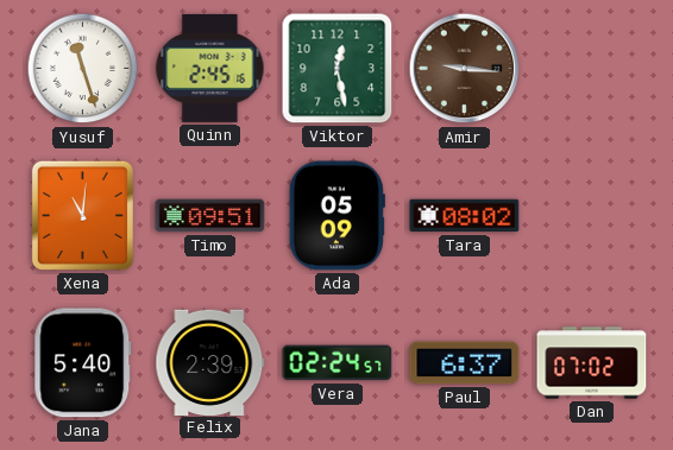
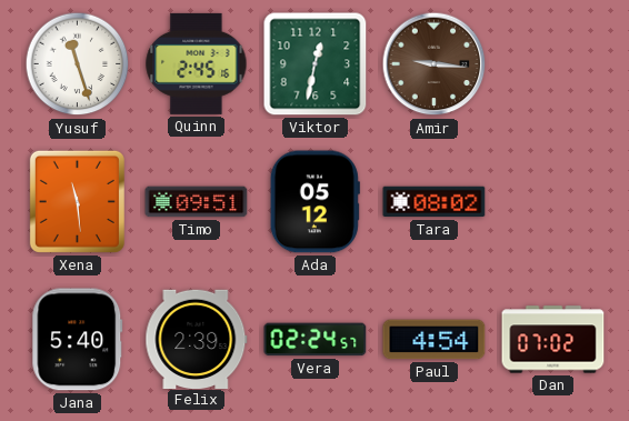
Viktor: 12:28 -> 12:32 (316, 64)
Xena: 11:01 -> 11:29 (77, 201)
Ada: 05:09 -> 05:12 (314, 202)
Paul: 6:37 -> 4:54 (435, 340)
